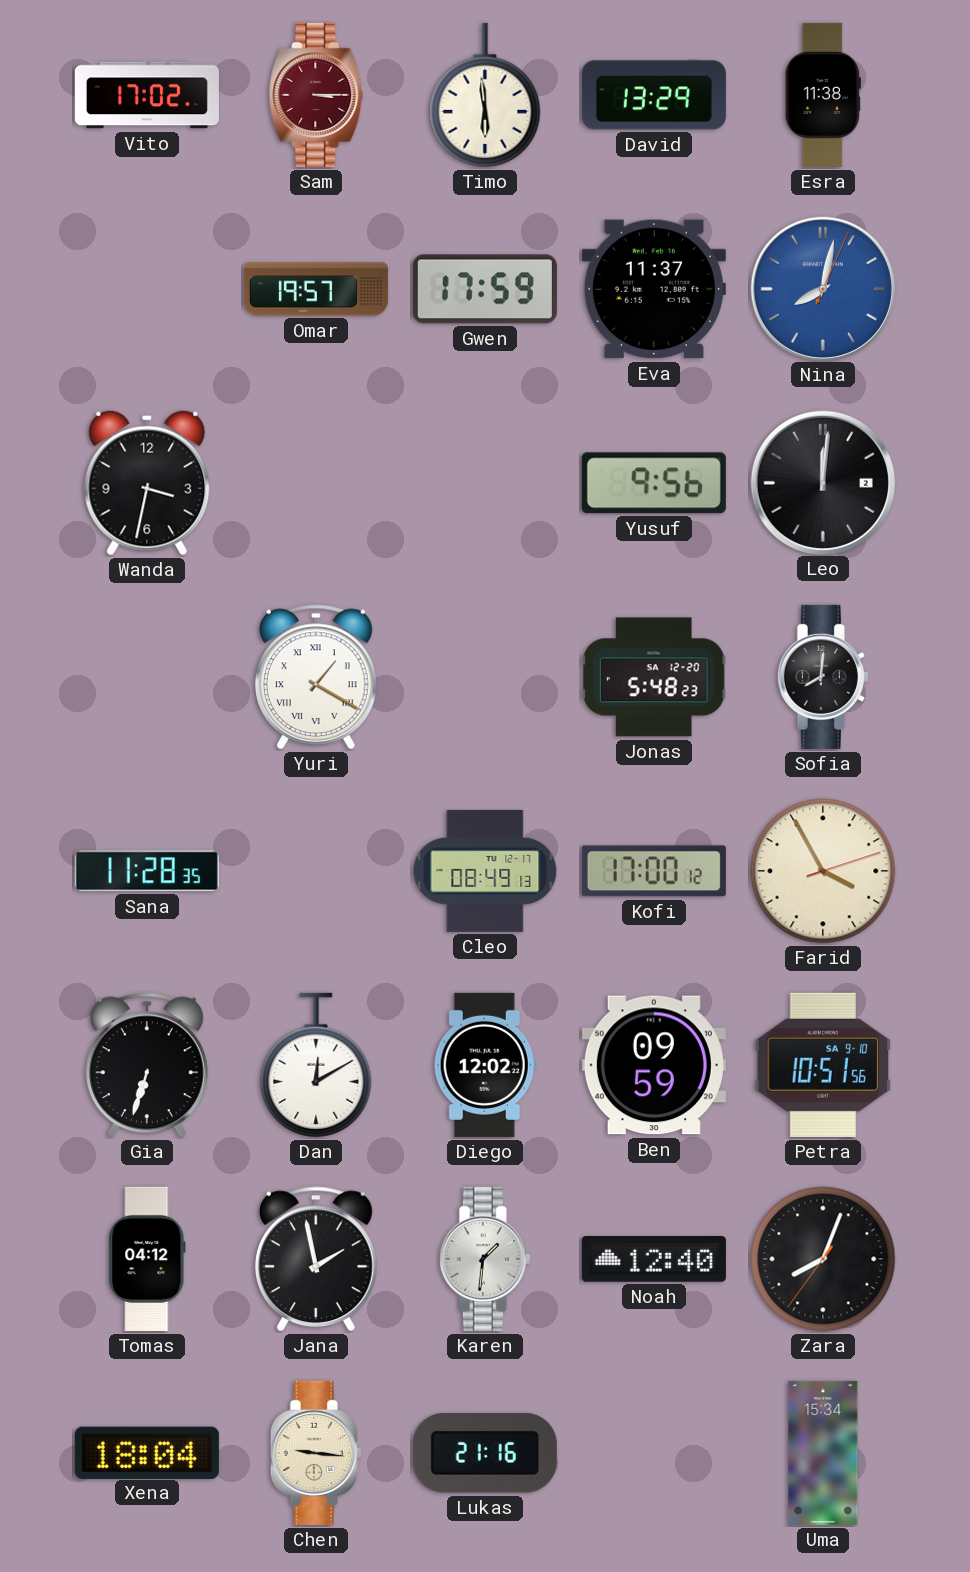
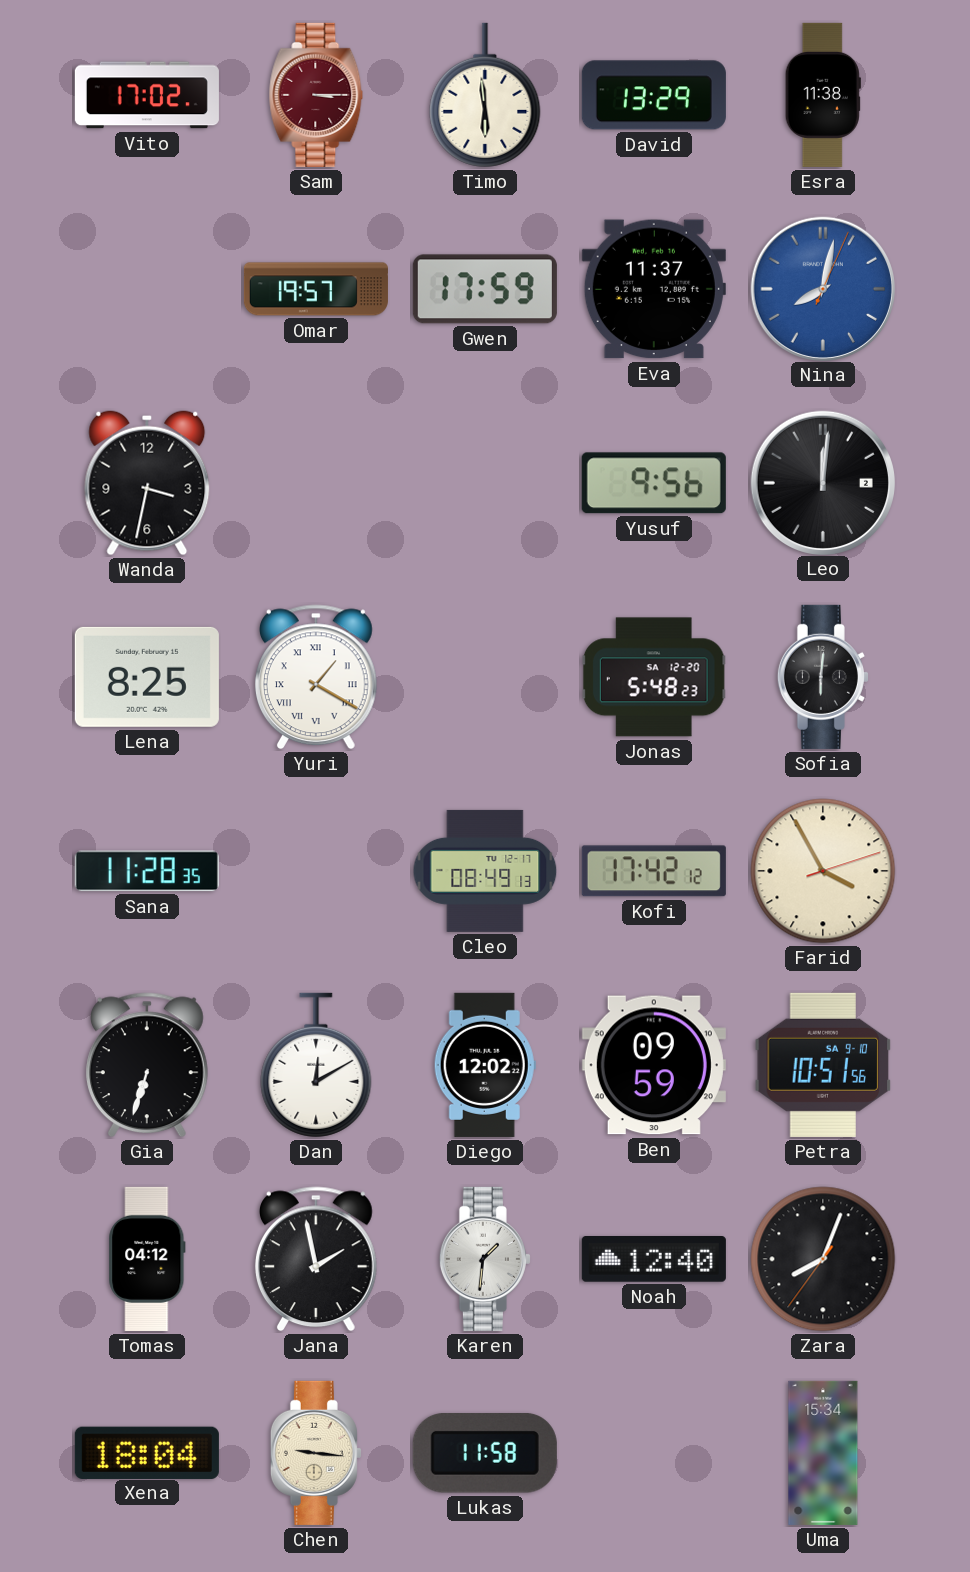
Lena: none -> 8:25 (147, 677)
Sofia: 8:01 -> 6:01 (823, 677)
Kofi: 17:00 -> 17:42 (654, 871)
Lukas: 21:16 -> 11:58 (485, 1454)
